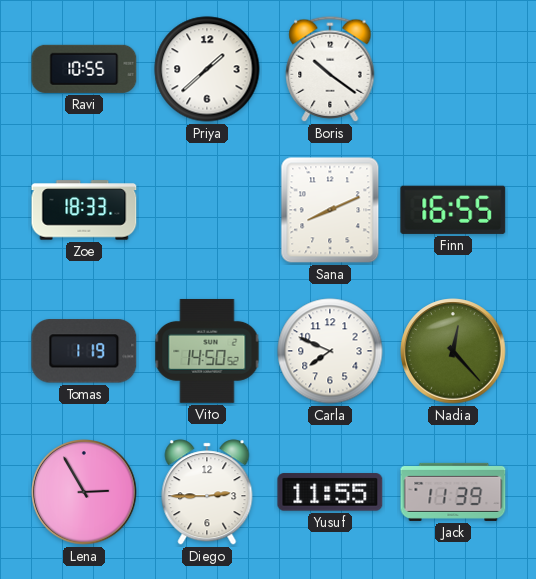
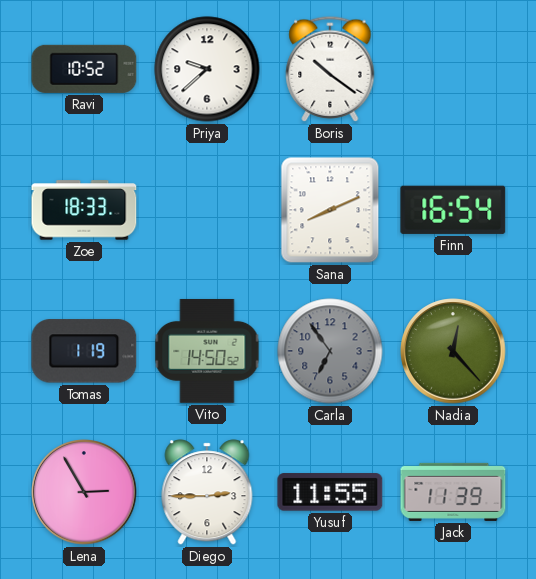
Ravi: 10:55 -> 10:52 (84, 69)
Priya: 1:38 -> 9:38 (207, 69)
Finn: 16:55 -> 16:54 (453, 210)
Carla: 7:49 -> 6:54 (330, 351)
Carla dial: white -> grey (330, 351)
